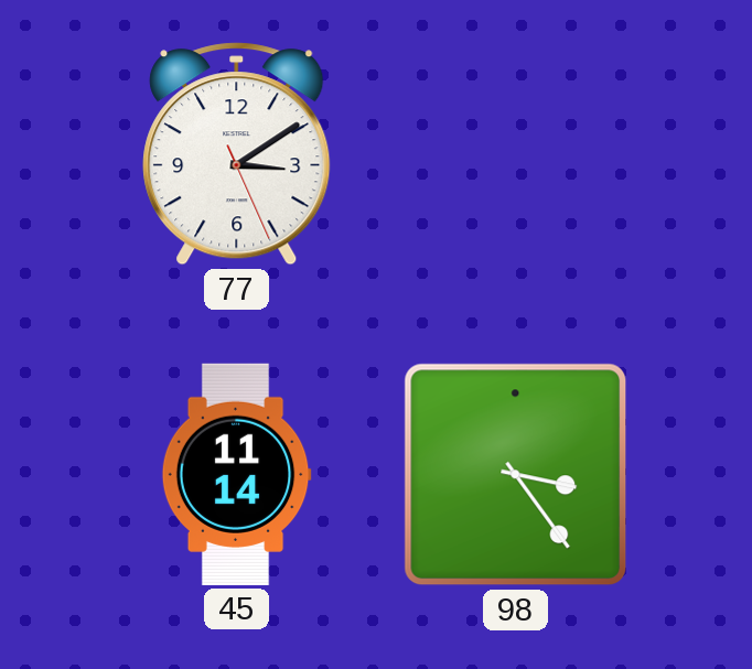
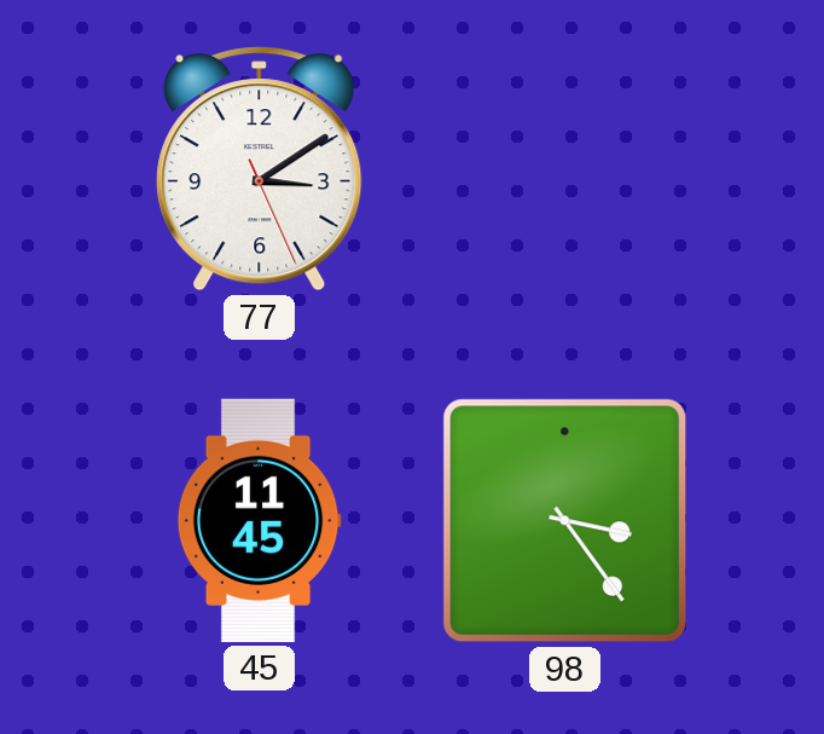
45: 11:14 -> 11:45 (259, 520)
